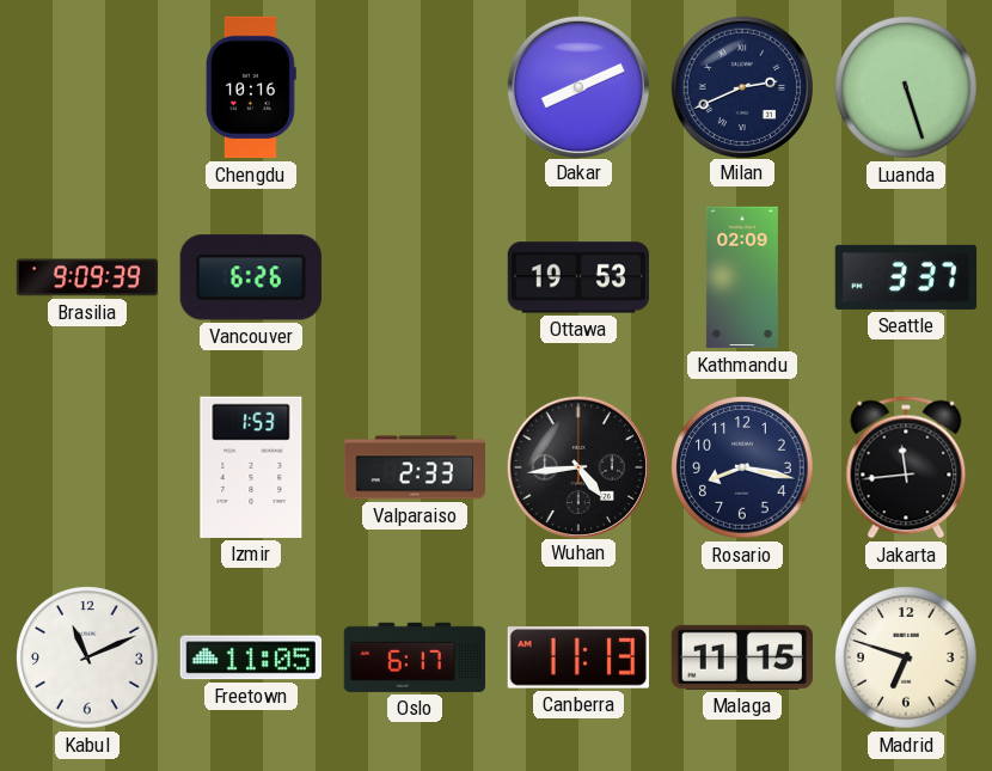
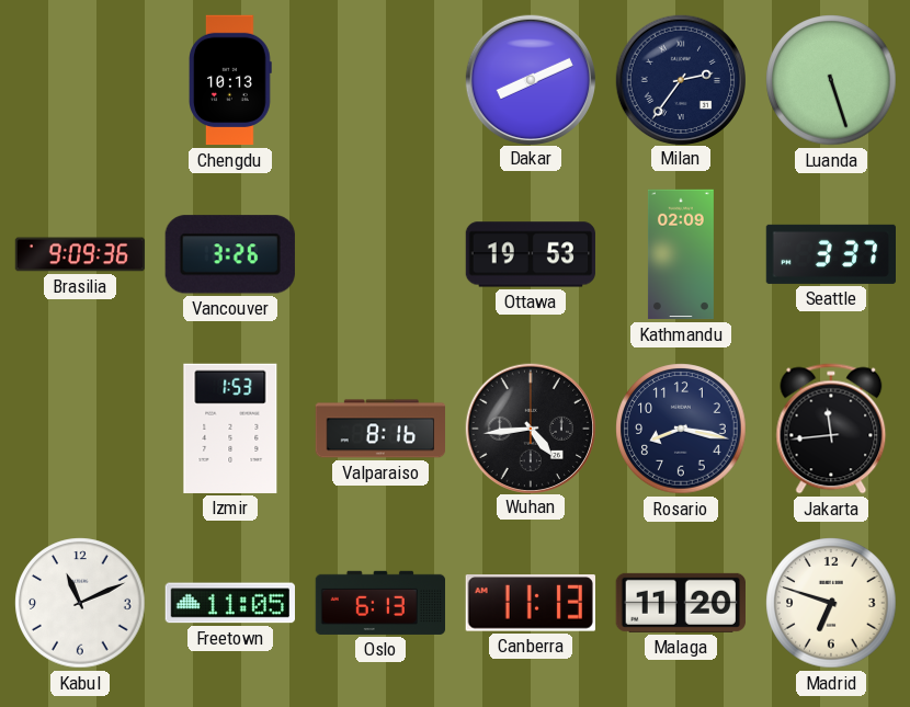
Chengdu: 10:16 -> 10:13 (230, 80)
Milan: 2:41 -> 2:36 (680, 79)
Brasilia: 9:09:39 -> 9:09:36 (80, 254)
Vancouver: 6:26 -> 3:26 (230, 254)
Valparaiso: 2:33 -> 8:16 (379, 429)
Oslo: 6:17 -> 6:13 (379, 603)
Malaga: 11:15 -> 11:20 (681, 603)
